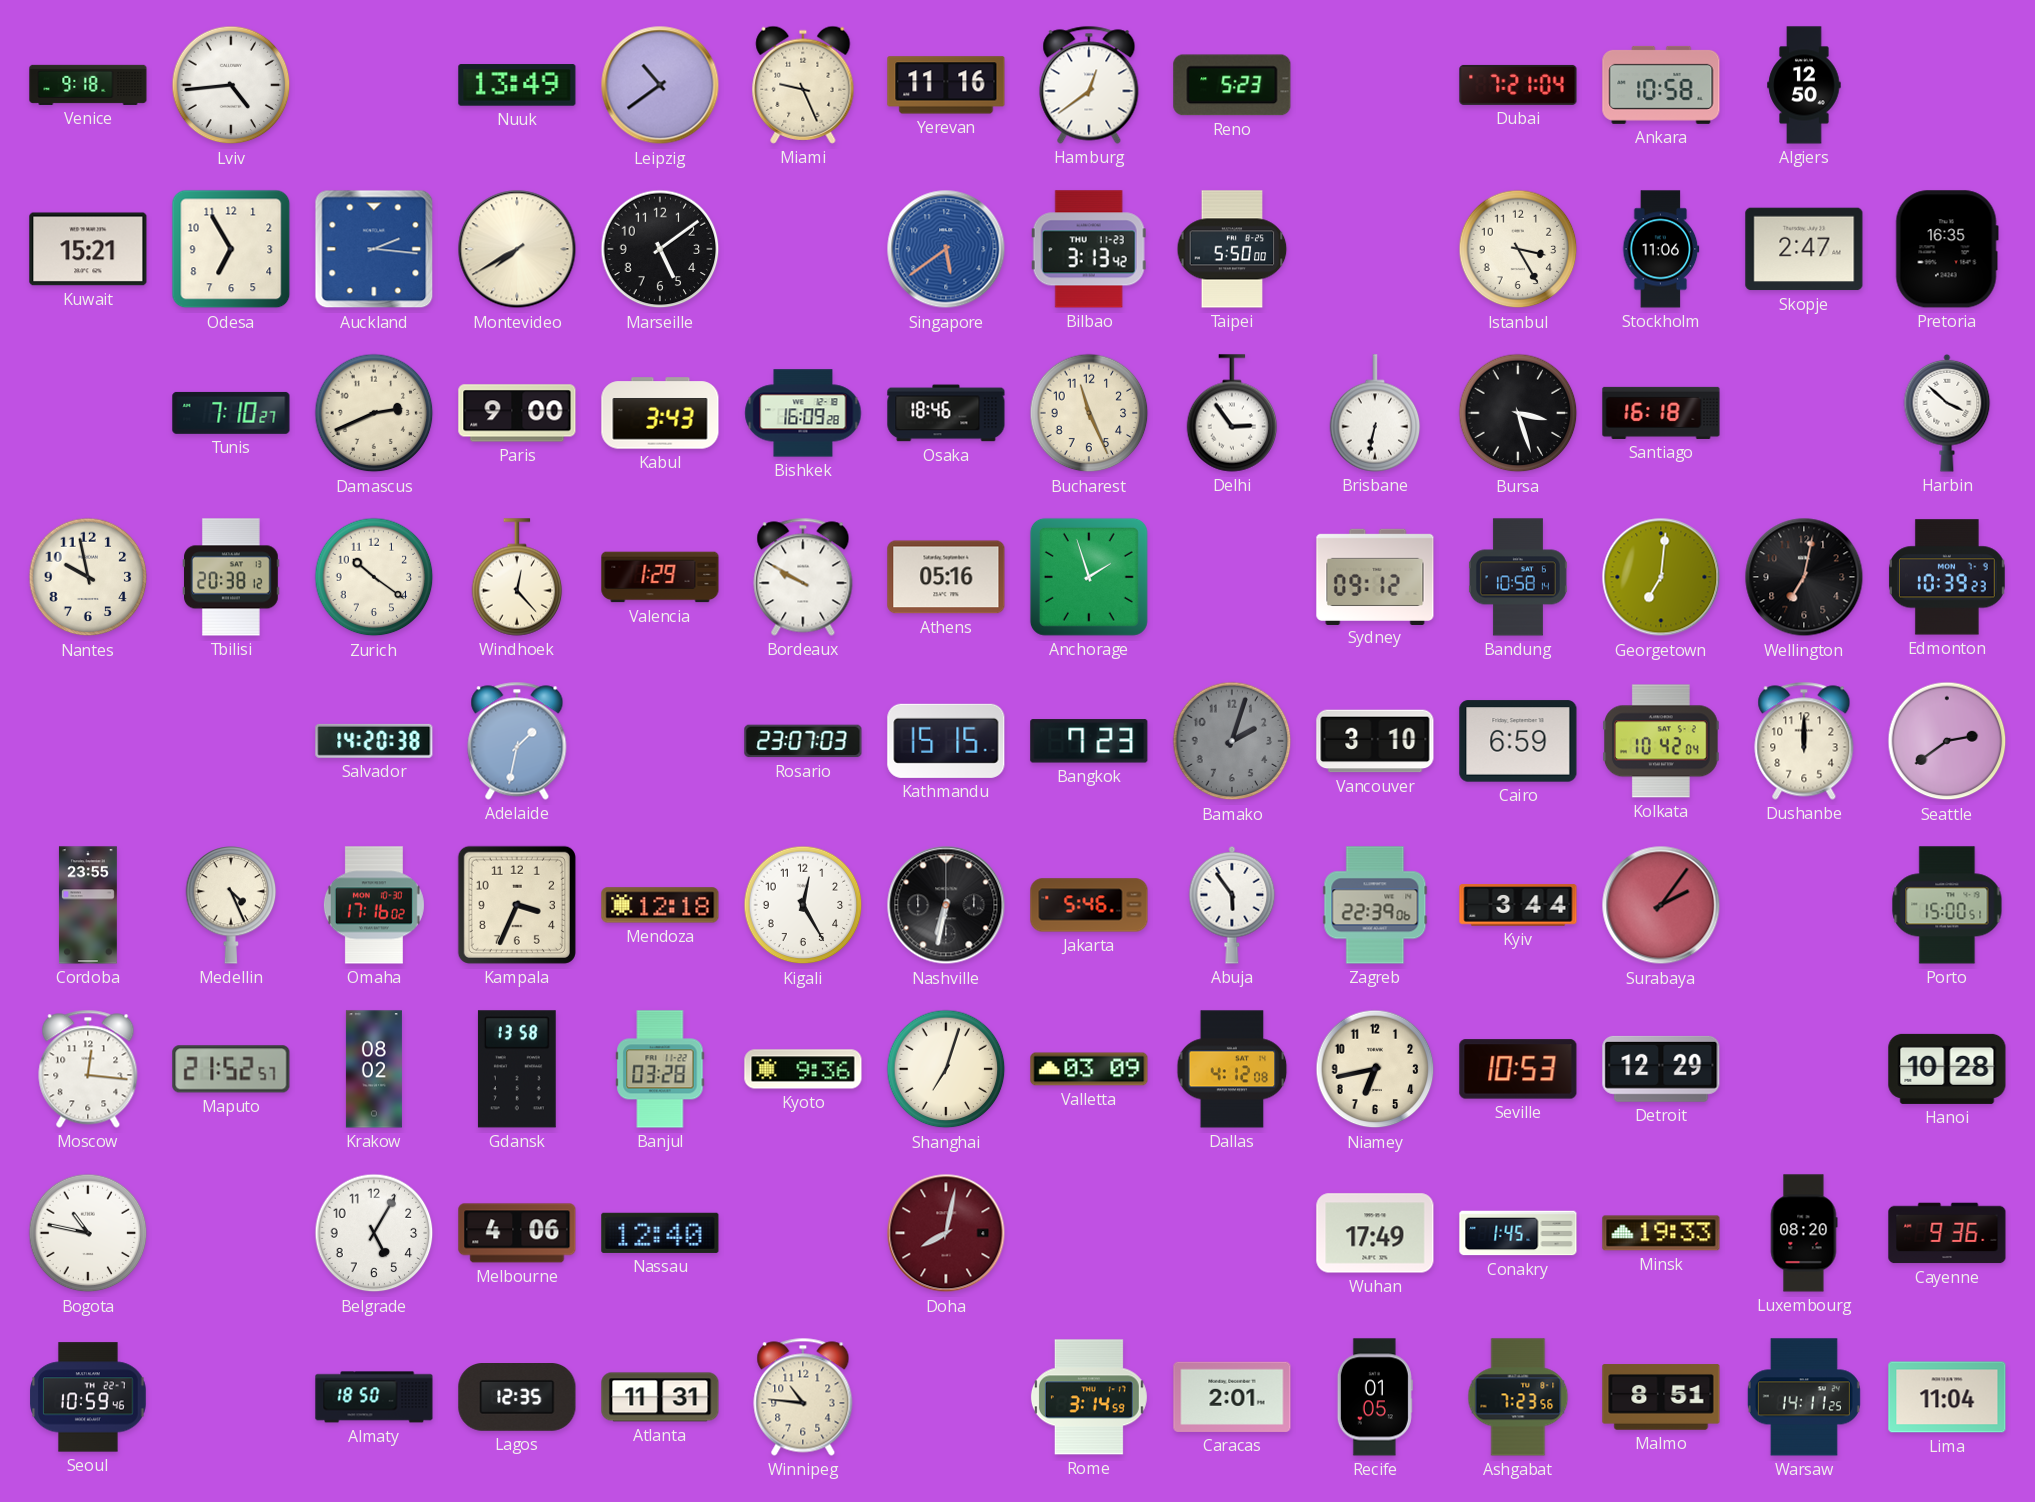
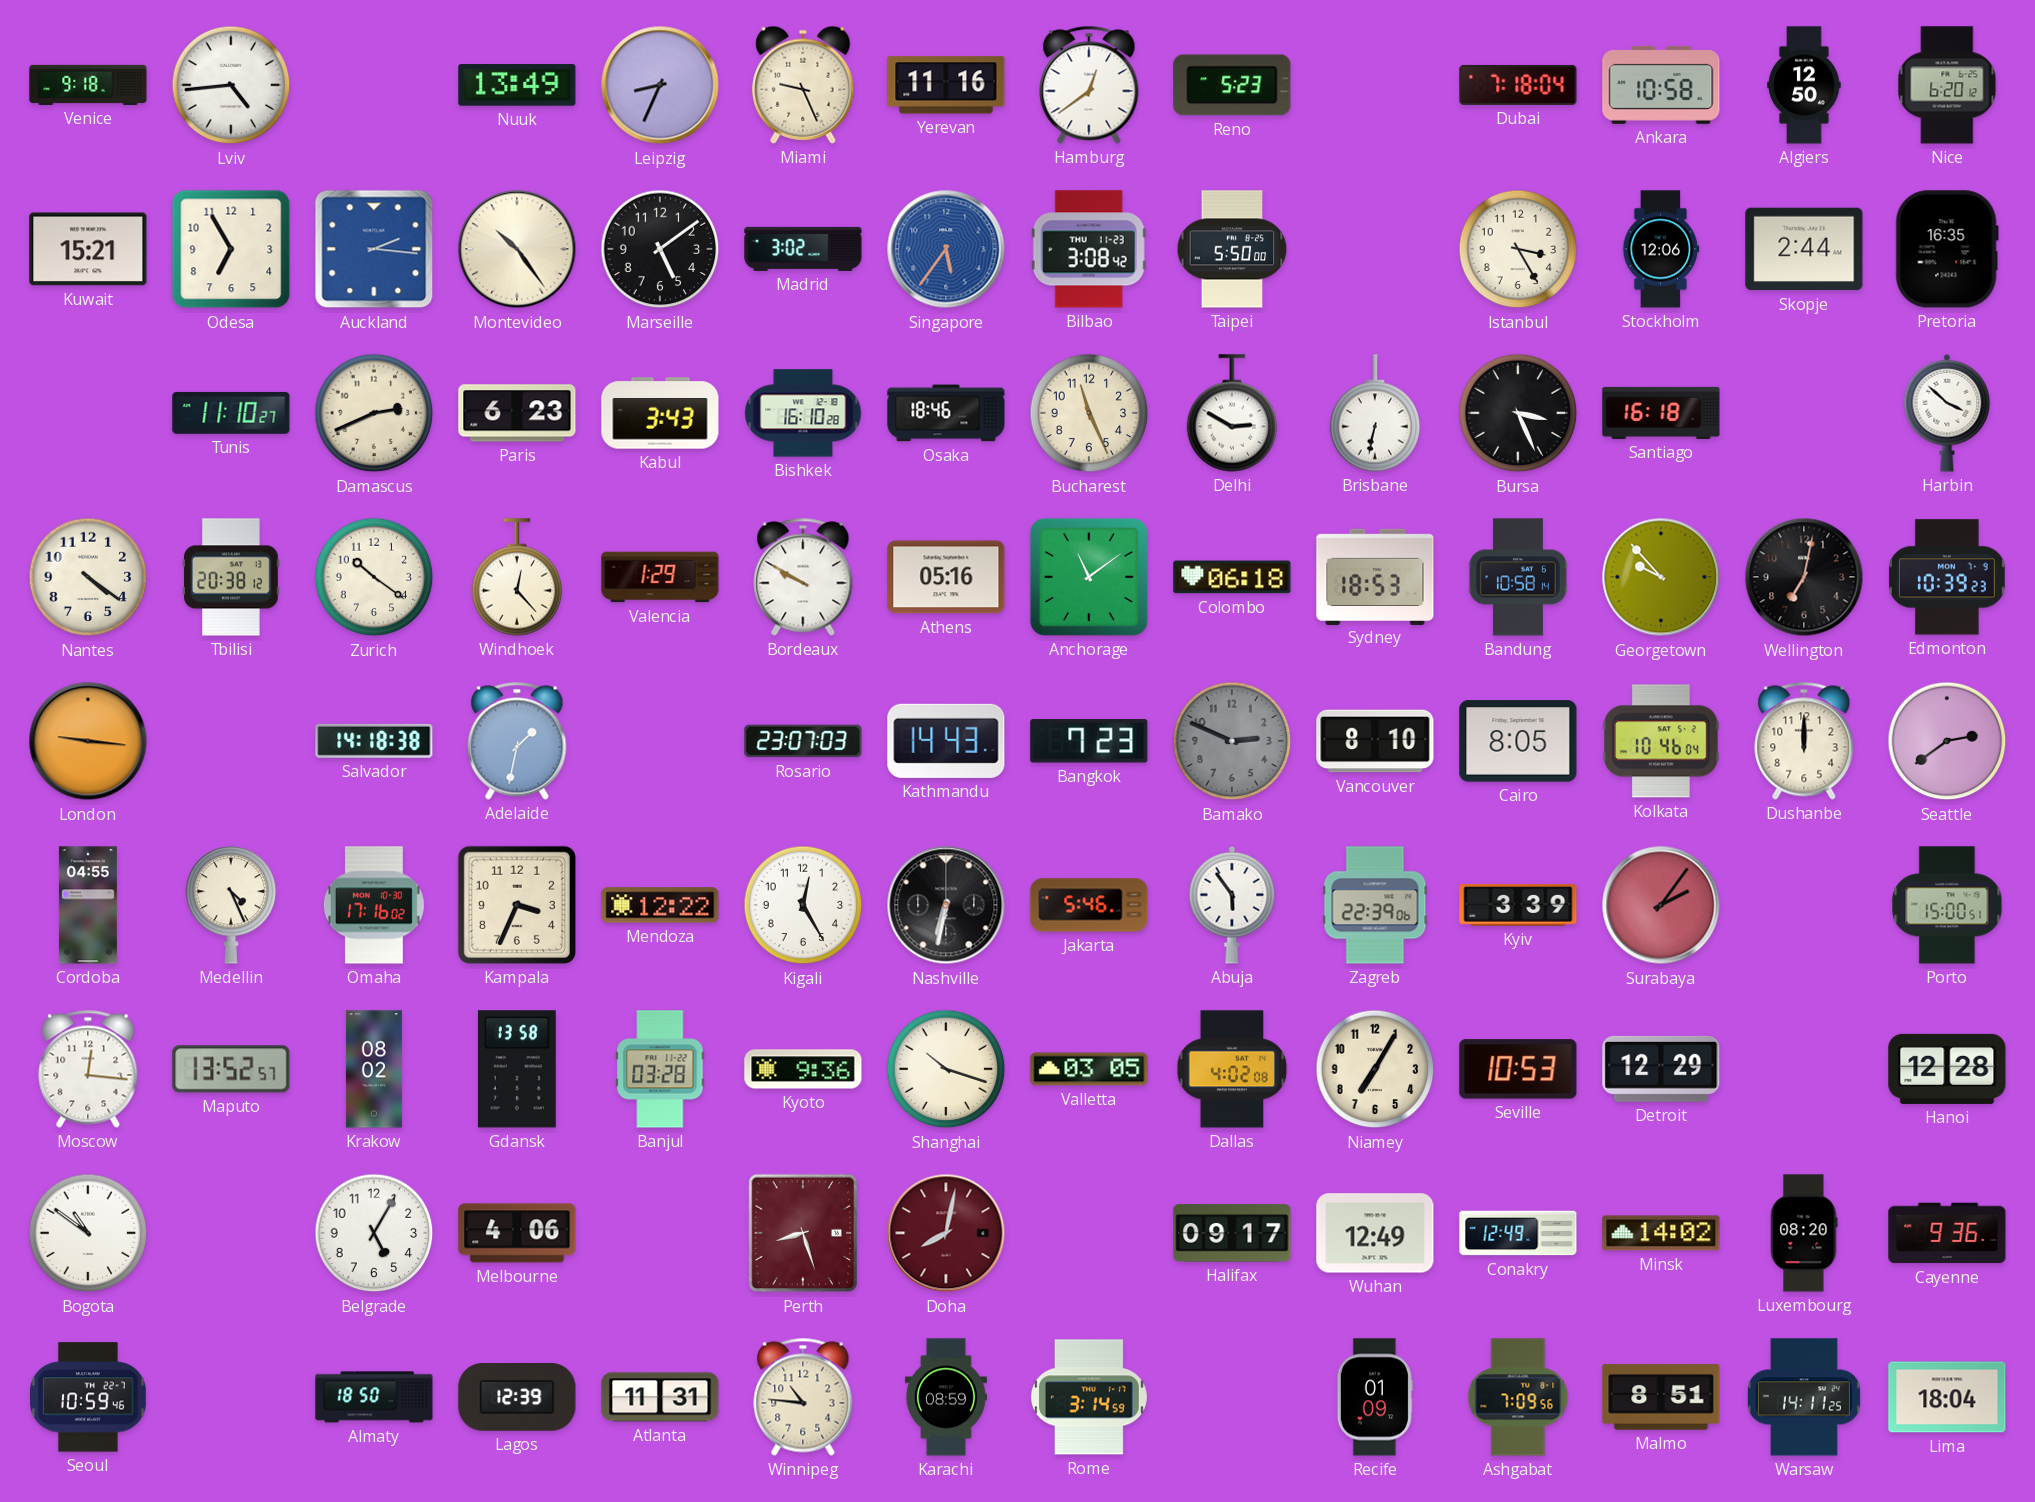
Leipzig: 10:39 -> 8:34 (660, 85)
Dubai: 7:21 -> 7:18 (1518, 85)
Nice: none -> 6:20 (1947, 85)
Montevideo: 7:40 -> 10:24 (517, 249)
Madrid: none -> 3:02 (803, 249)
Singapore: 5:39 -> 5:36 (946, 249)
Bilbao: 3:13 -> 3:08 (1089, 249)
Stockholm: 11:06 -> 12:06 (1661, 249)
Skopje: 2:47 -> 2:44 (1804, 249)
Tunis: 7:10 -> 11:10 (231, 413)
Paris: 9:00 -> 6:23 (517, 413)
Bishkek: 16:09 -> 16:10 (803, 413)
Delhi: 2:54 -> 2:50 (1232, 413)
Bursa: 3:27 -> 3:26 (1518, 413)
Nantes: 9:58 -> 4:21 (88, 577)
Anchorage: 1:57 -> 11:09 (1089, 577)
Colombo: none -> 06:18 (1232, 577)
Sydney: 09:12 -> 18:53 (1375, 576)
Georgetown: 7:01 -> 9:53 (1661, 577)
London: none -> 9:16 (88, 741)
Salvador: 14:20 -> 14:18 (374, 741)
Kathmandu: 15:15 -> 14:43 (946, 741)
Bamako: 2:03 -> 2:49 (1232, 741)
Vancouver: 3:10 -> 8:10 (1375, 741)
Cairo: 6:59 -> 8:05 (1518, 741)
Kolkata: 10:42 -> 10:46 (1662, 741)
Cordoba: 23:55 -> 04:55 (88, 905)
Mendoza: 12:18 -> 12:22 (660, 905)
Kyiv: 3:44 -> 3:39 (1518, 905)
Maputo: 21:52 -> 13:52 (231, 1069)
Shanghai: 7:03 -> 10:18 (946, 1069)
Valletta: 03:09 -> 03:05 (1089, 1069)
Dallas: 4:12 -> 4:02 (1232, 1069)
Niamey: 6:43 -> 7:05 (1375, 1069)
Hanoi: 10:28 -> 12:28 (1947, 1069)
Bogota: 10:47 -> 10:51 (88, 1233)
Nassau: 12:40 -> none (660, 1233)
Perth: none -> 8:27 (803, 1233)
Halifax: none -> 09:17 (1232, 1233)
Wuhan: 17:49 -> 12:49 (1375, 1233)
Conakry: 1:45 -> 12:49 (1518, 1233)
Minsk: 19:33 -> 14:02 (1661, 1233)
Lagos: 12:35 -> 12:39 (517, 1398)
Karachi: none -> 08:59 (946, 1397)
Caracas: 2:01 -> none (1232, 1397)
Recife: 01:05 -> 01:09 (1375, 1397)
Ashgabat: 7:23 -> 7:09 (1518, 1397)
Lima: 11:04 -> 18:04 (1947, 1397)
